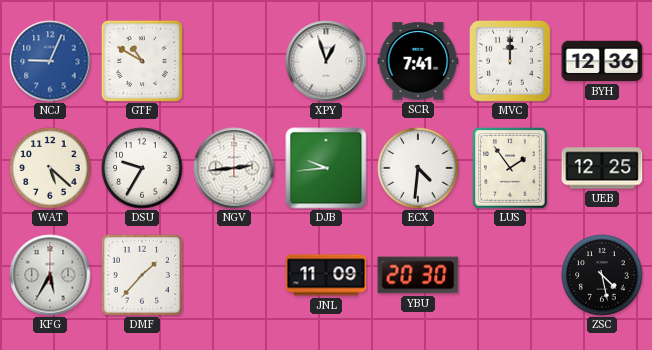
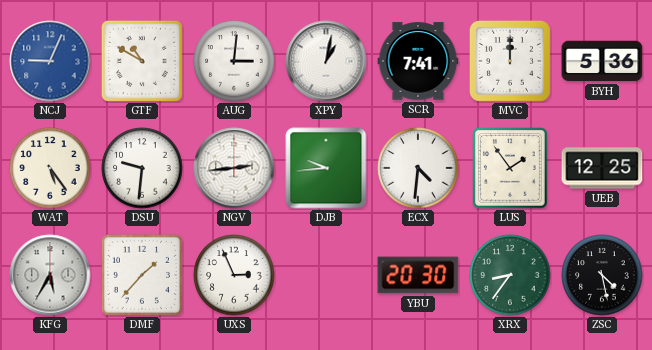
AUG: none -> 3:01 (234, 61)
XPY: 12:57 -> 1:02 (326, 61)
BYH: 12:36 -> 5:36 (602, 61)
WAT: 5:22 -> 5:24 (50, 168)
DSU: 9:35 -> 9:31 (142, 168)
UXS: none -> 2:56 (234, 275)
JNL: 11:09 -> none (326, 275)
XRX: none -> 8:36 (510, 275)
